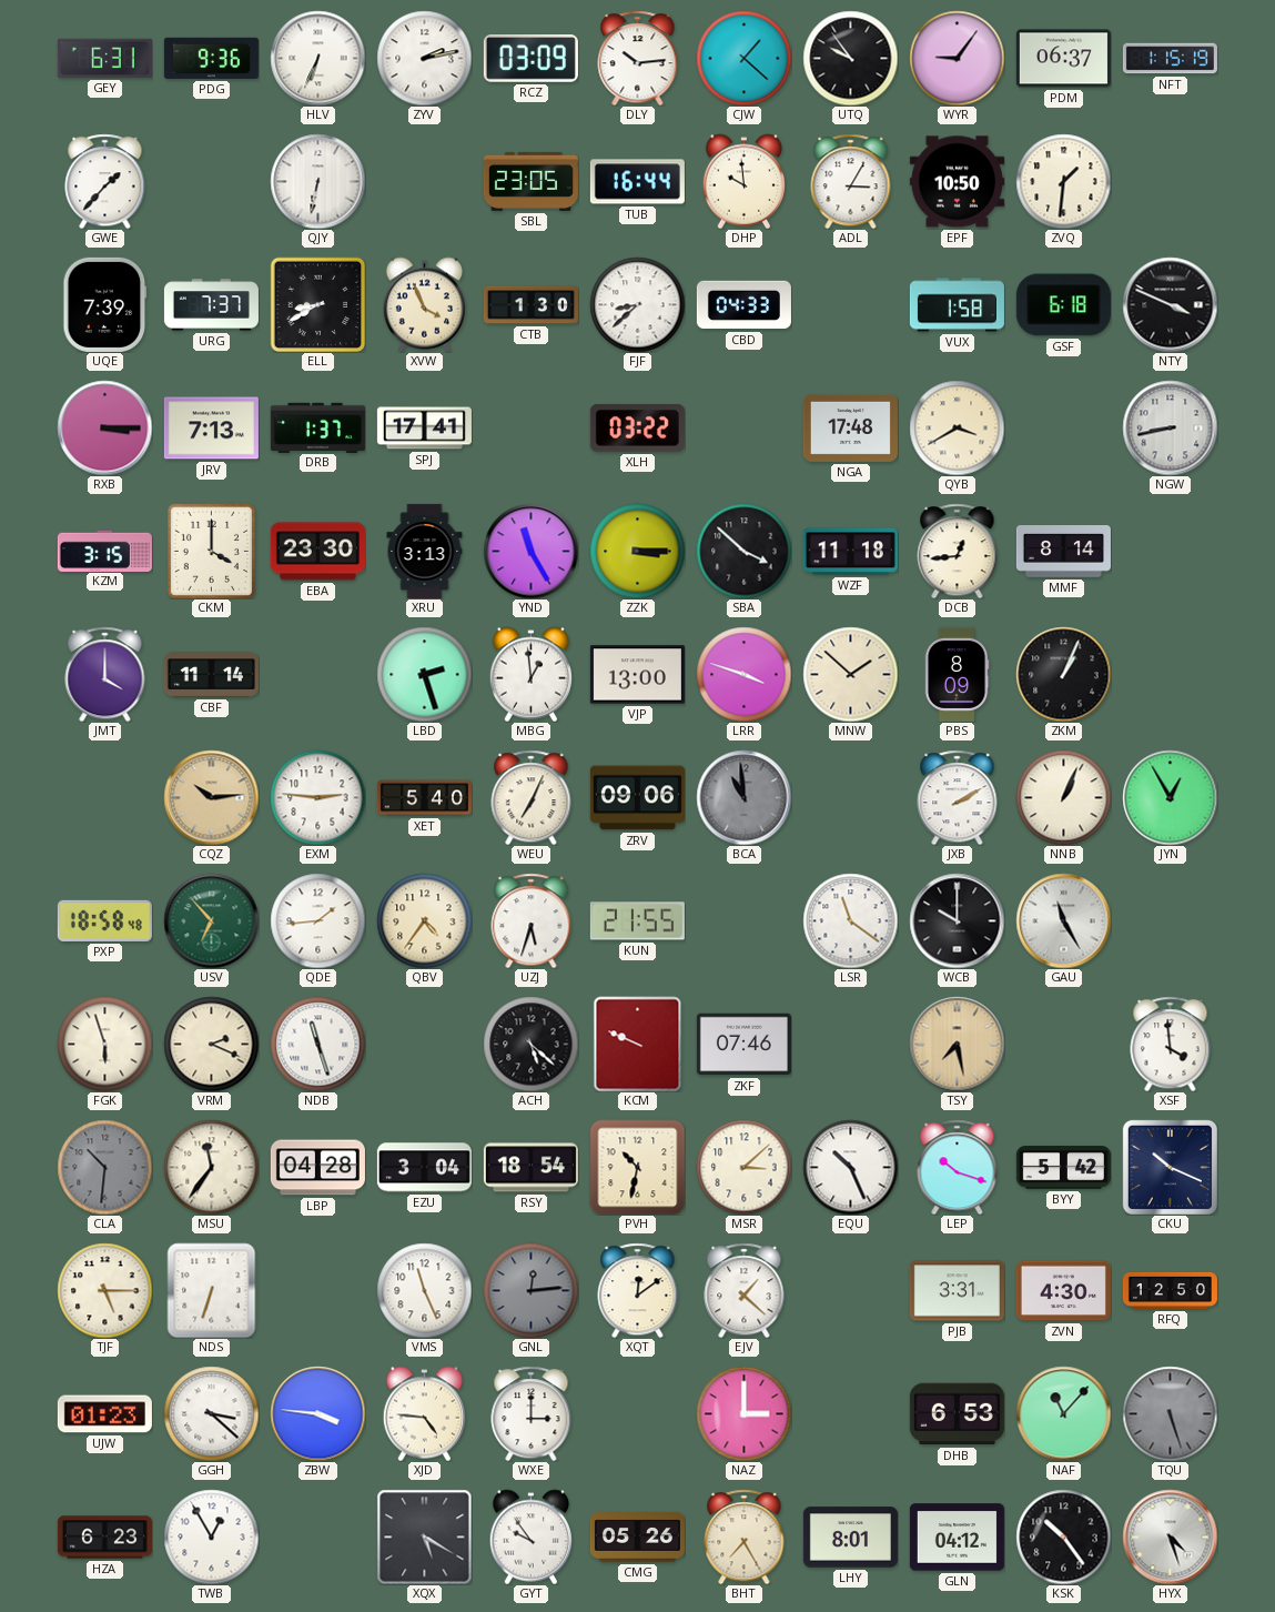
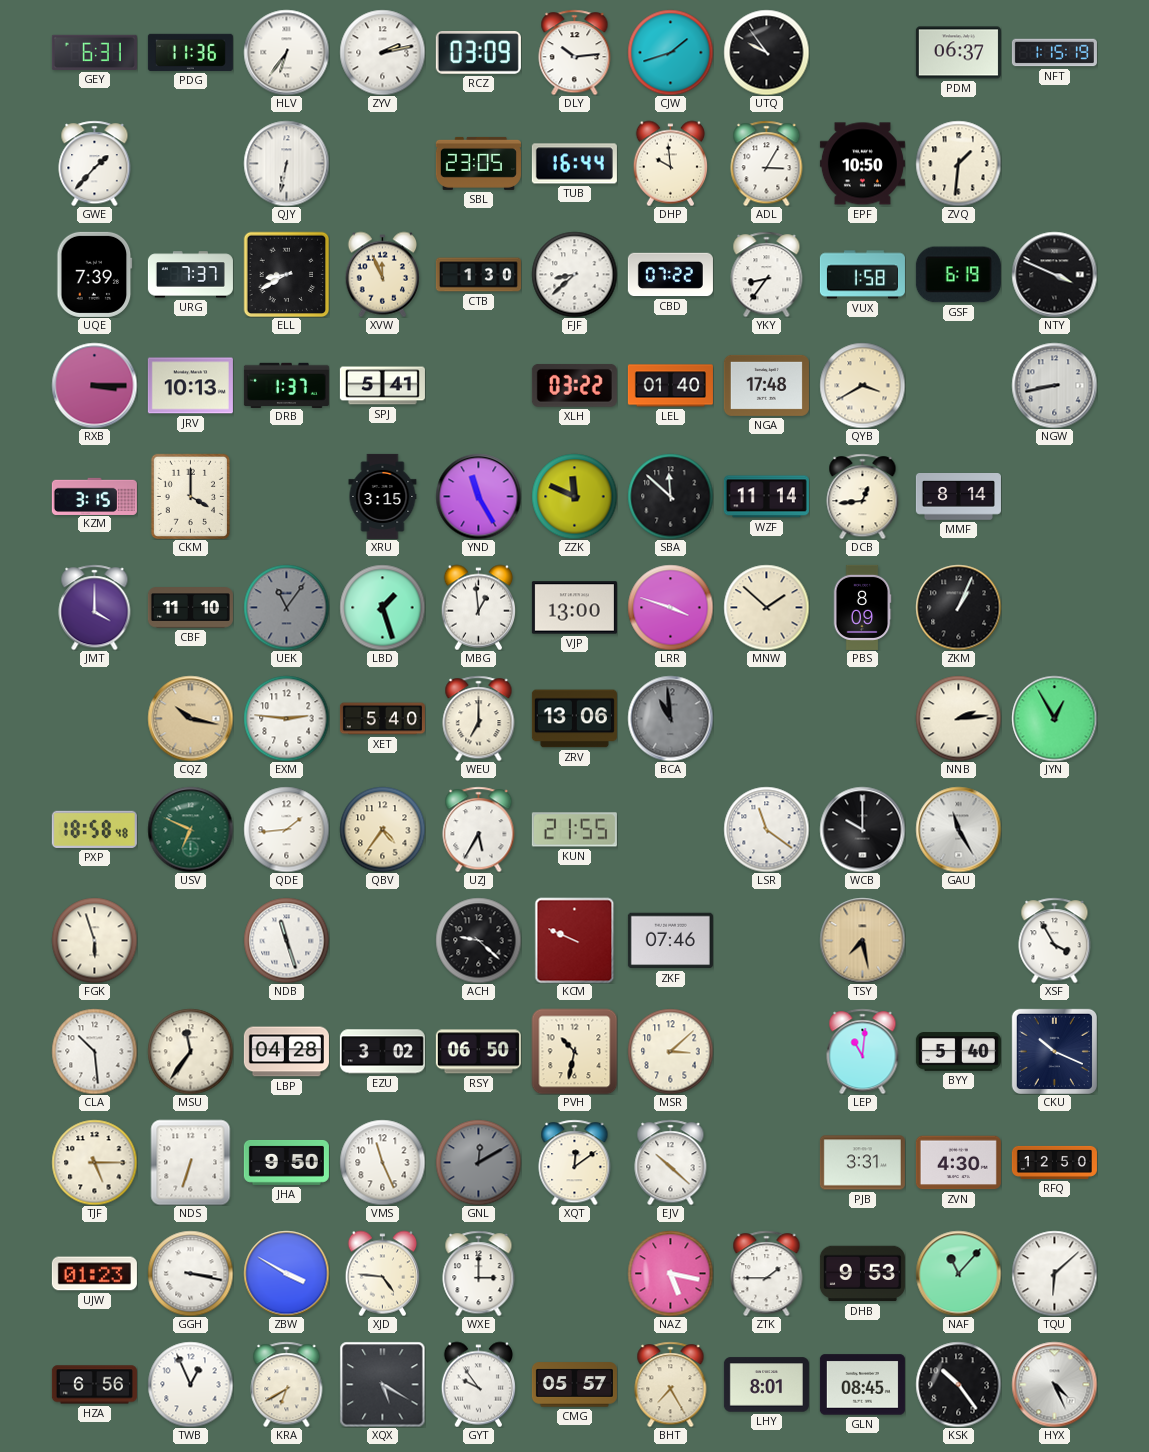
PDG: 9:36 -> 11:36 (190, 52)
HLV: 6:34 -> 6:36 (286, 52)
CJW: 1:22 -> 1:42 (670, 52)
WYR: 9:06 -> none (957, 58)
XVW: 3:56 -> 11:56 (383, 274)
CBD: 04:33 -> 07:22 (670, 275)
YKY: none -> 8:36 (767, 274)
GSF: 6:18 -> 6:19 (958, 275)
JRV: 7:13 -> 10:13 (190, 386)
SPJ: 17:41 -> 5:41 (382, 386)
LEL: none -> 01:40 (670, 386)
EBA: 23:30 -> none (317, 552)
XRU: 3:13 -> 3:15 (383, 496)
ZZK: 3:15 -> 11:49 (574, 496)
SBA: 3:52 -> 11:52 (670, 496)
WZF: 11:18 -> 11:14 (766, 497)
CBF: 11:14 -> 11:10 (190, 608)
UEK: none -> 11:06 (286, 607)
LBD: 2:27 -> 1:27 (382, 607)
CQZ: 10:14 -> 10:17 (190, 718)
WEU: 7:04 -> 7:00 (479, 718)
ZRV: 09:06 -> 13:06 (574, 719)
JXB: 2:10 -> none (958, 797)
NNB: 1:04 -> 2:14 (958, 718)
USV: 6:53 -> 6:49 (190, 829)
UZJ: 5:33 -> 5:35 (479, 829)
VRM: 2:19 -> none (211, 1044)
ACH: 5:22 -> 9:22 (478, 940)
XSF: 3:59 -> 3:55 (1055, 940)
CLA: 10:31 -> 10:29 (94, 1051)
CLA dial: grey -> white (94, 1051)
EZU: 3:04 -> 3:02 (382, 1052)
RSY: 18:54 -> 06:50 (478, 1052)
EQU: 10:26 -> none (850, 1167)
LEP: 10:18 -> 11:01 (863, 1051)
BYY: 5:42 -> 5:40 (958, 1052)
JHA: none -> 9:50 (286, 1162)
GNL: 12:14 -> 12:10 (478, 1162)
EJV: 1:22 -> 10:22 (671, 1162)
GGH: 3:22 -> 3:17 (190, 1273)
ZBW: 3:46 -> 3:50 (286, 1273)
NAZ: 3:00 -> 5:17 (670, 1273)
ZTK: none -> 1:45 (767, 1273)
DHB: 6:53 -> 9:53 (862, 1274)
TQU: 5:27 -> 6:08 (1054, 1273)
TQU dial: grey -> white (1054, 1273)
HZA: 6:23 -> 6:56 (94, 1385)
TWB: 12:55 -> 12:56 (190, 1384)
KRA: none -> 6:40 (287, 1384)
CMG: 05:26 -> 05:57 (574, 1385)
GLN: 04:12 -> 08:45 (862, 1385)
HYX: 4:27 -> 4:26 (1054, 1384)
